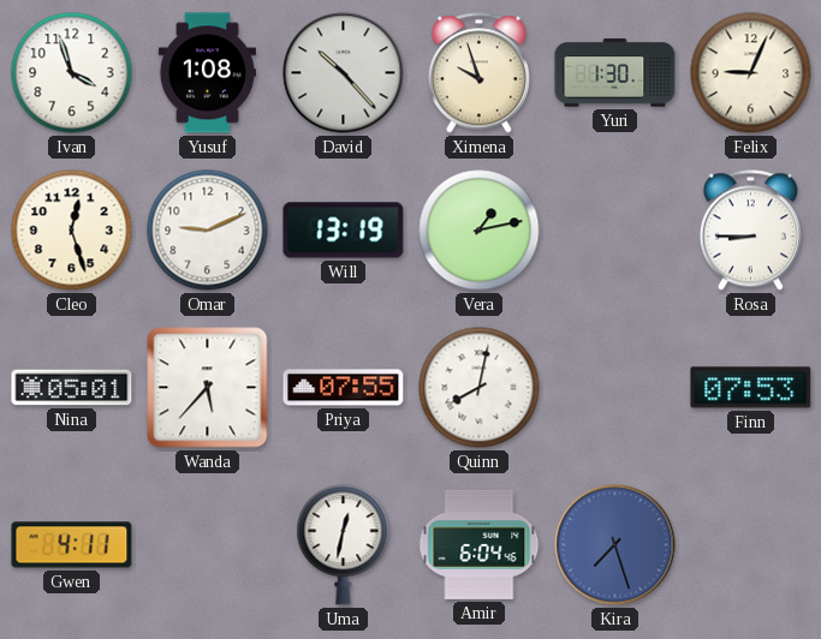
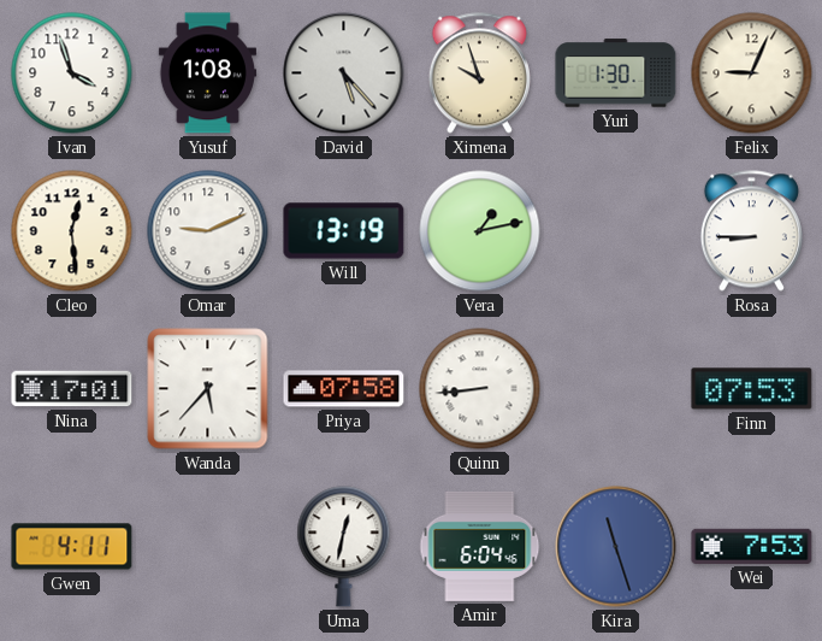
David: 10:23 -> 5:23 (344, 73)
Cleo: 12:27 -> 12:29 (72, 231)
Nina: 05:01 -> 17:01 (72, 389)
Priya: 07:55 -> 07:58 (344, 389)
Quinn: 8:02 -> 8:44 (480, 389)
Kira: 7:27 -> 11:27 (616, 547)
Wei: none -> 7:53 (752, 546)
